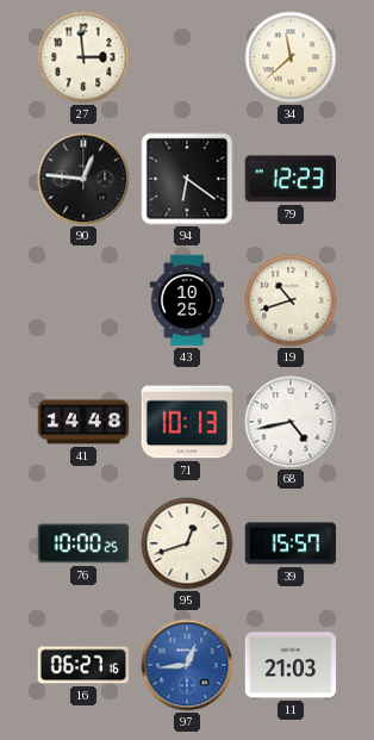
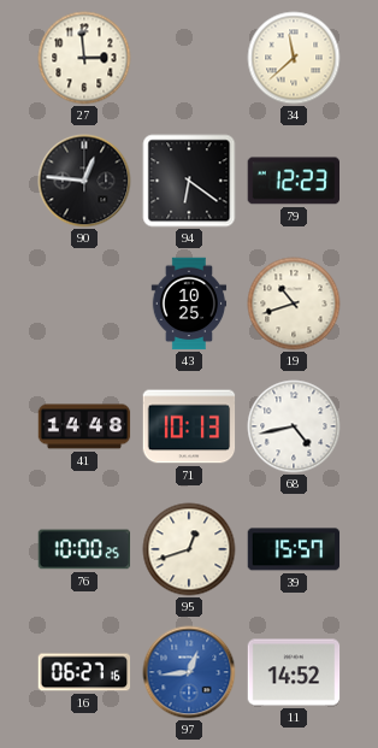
11: 21:03 -> 14:52 (294, 672)
